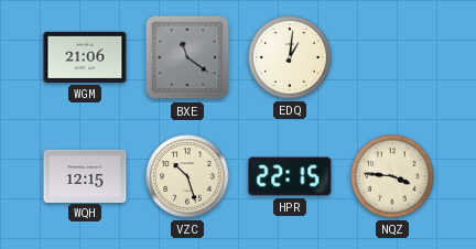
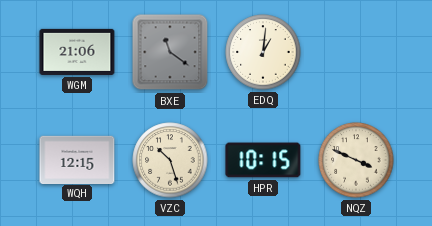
HPR: 22:15 -> 10:15 (263, 160)
NQZ: 3:46 -> 3:49 (356, 160)
